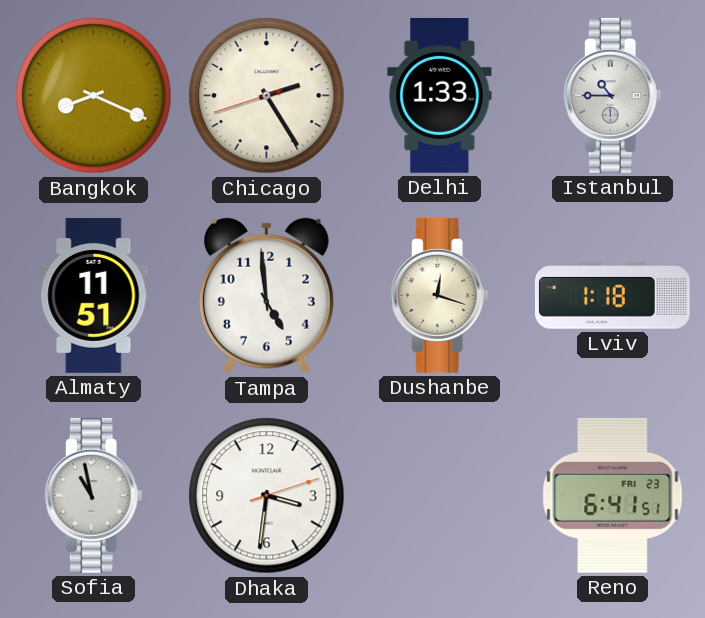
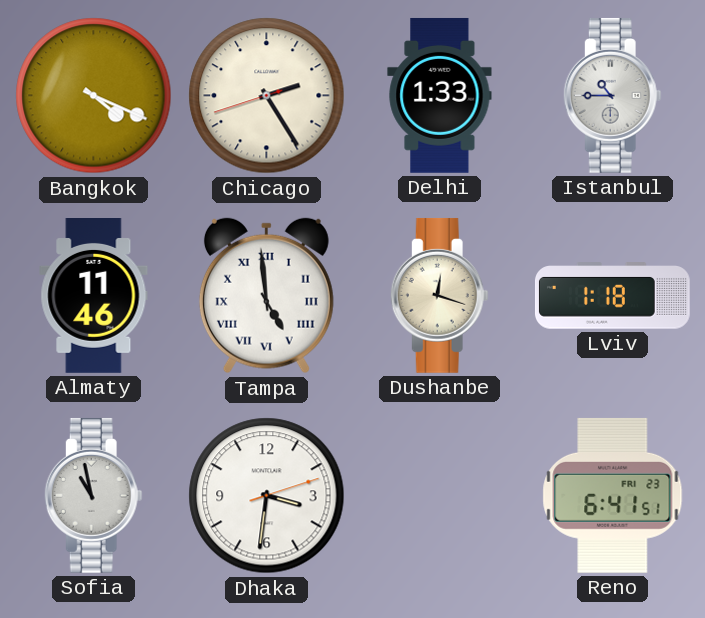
Bangkok: 8:19 -> 4:19 (94, 96)
Almaty: 11:51 -> 11:46 (94, 296)
Tampa numerals: Arabic -> Roman (266, 296)
